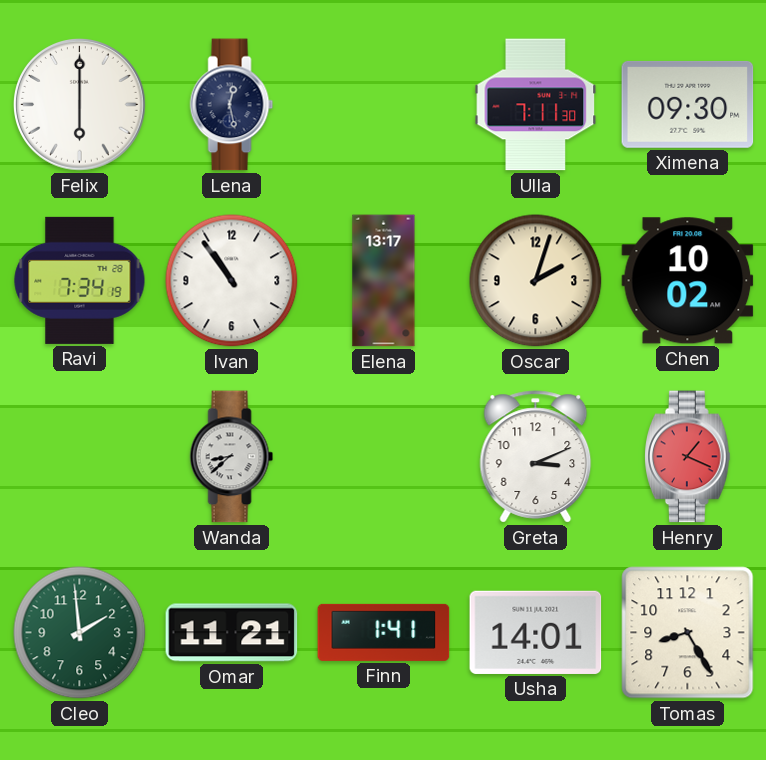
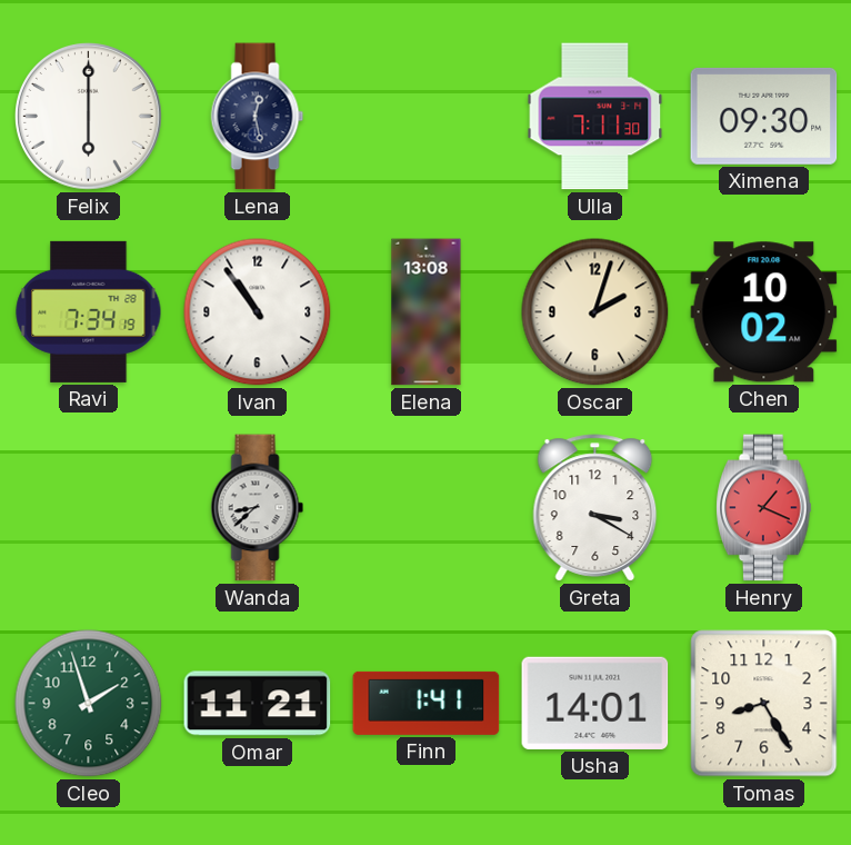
Elena: 13:17 -> 13:08 (427, 312)
Greta: 3:11 -> 3:20 (595, 508)
Cleo: 1:59 -> 1:57 (89, 704)
